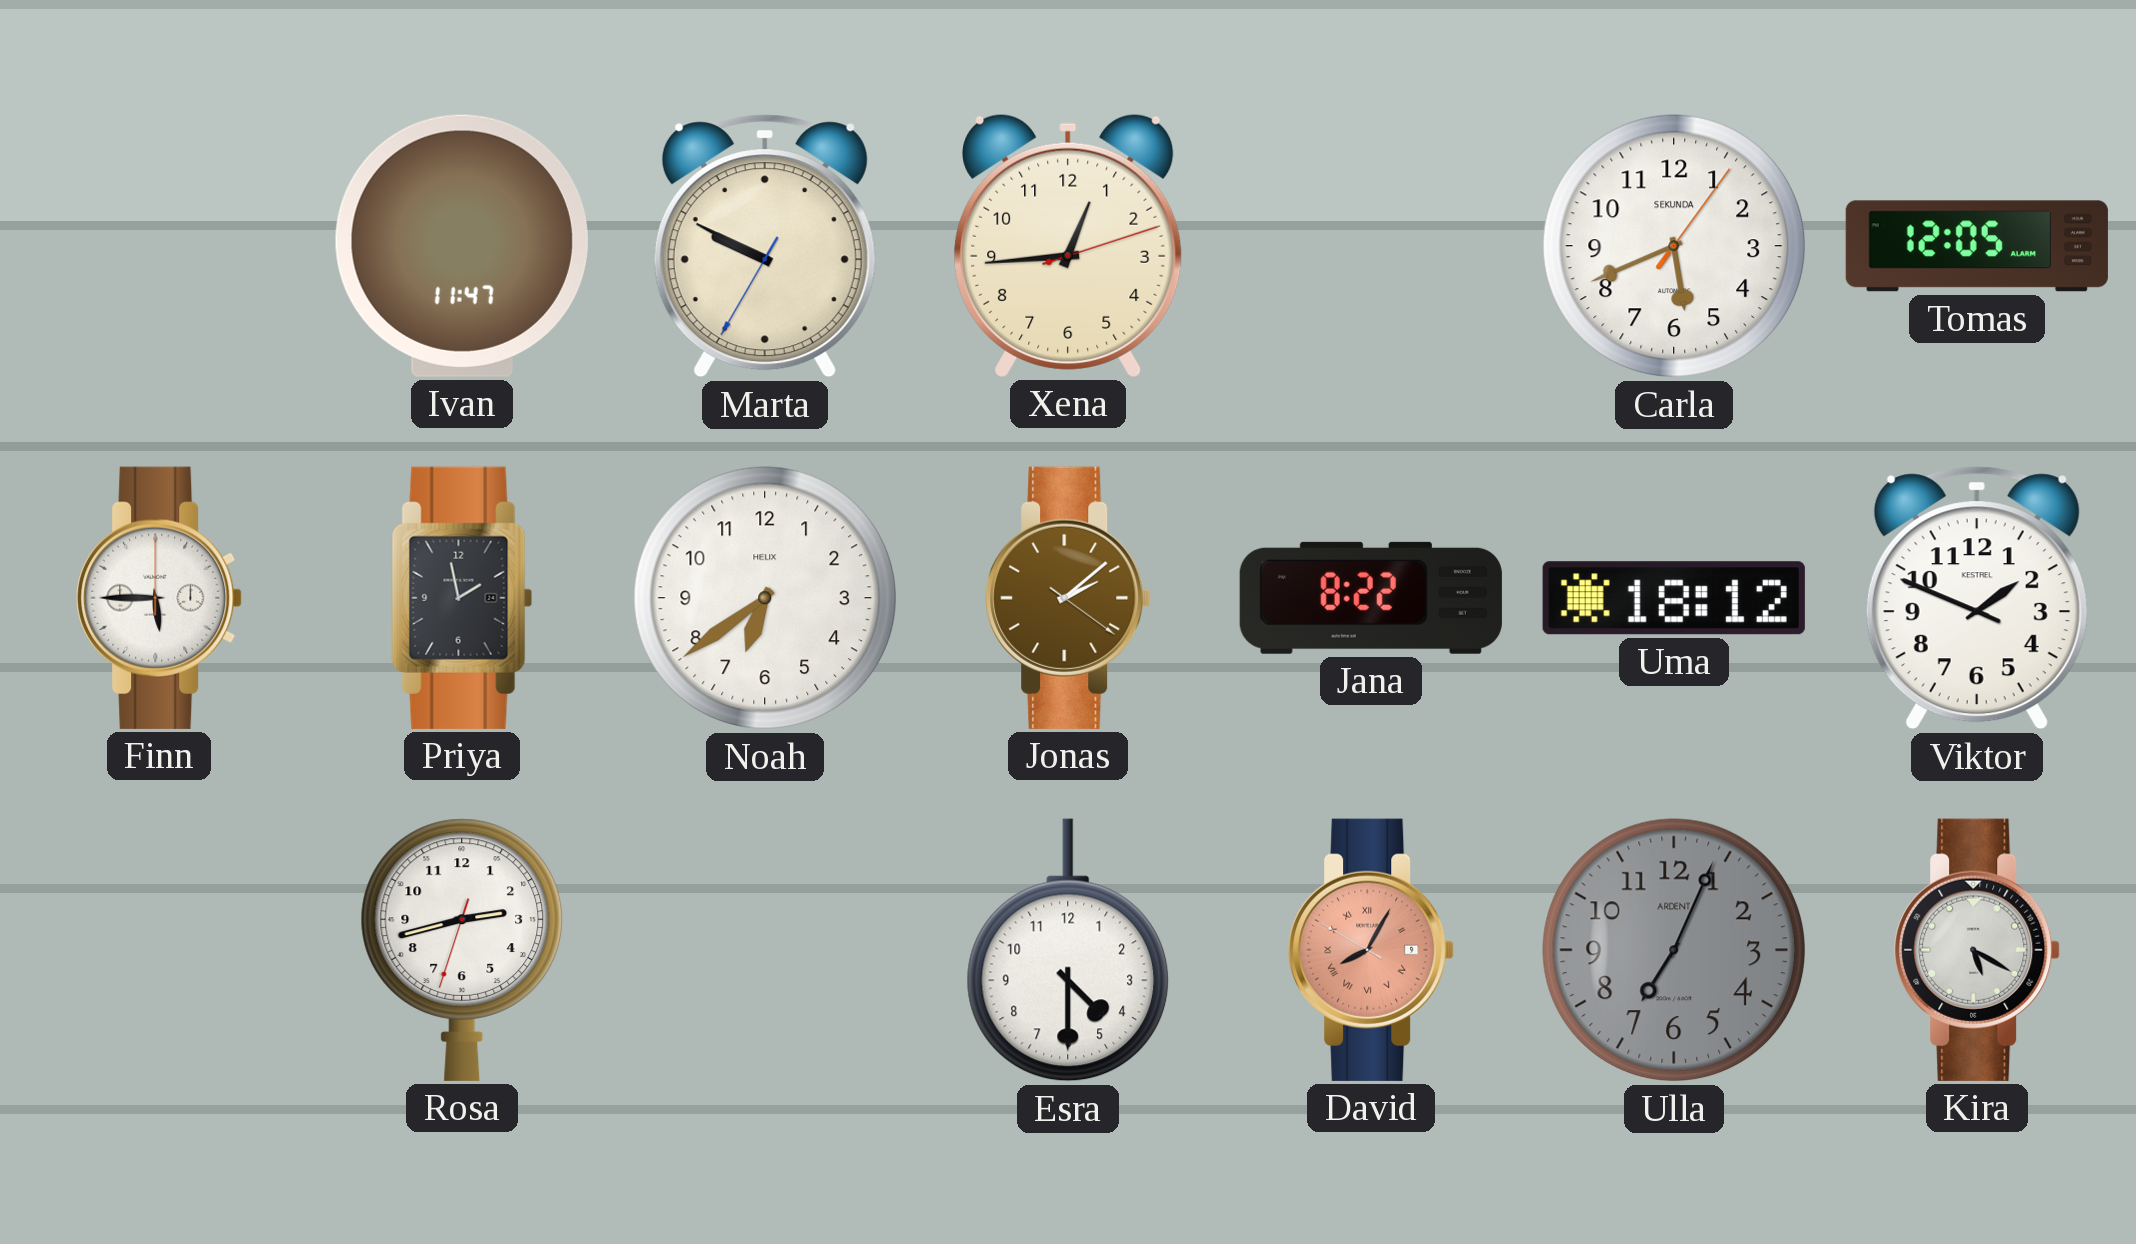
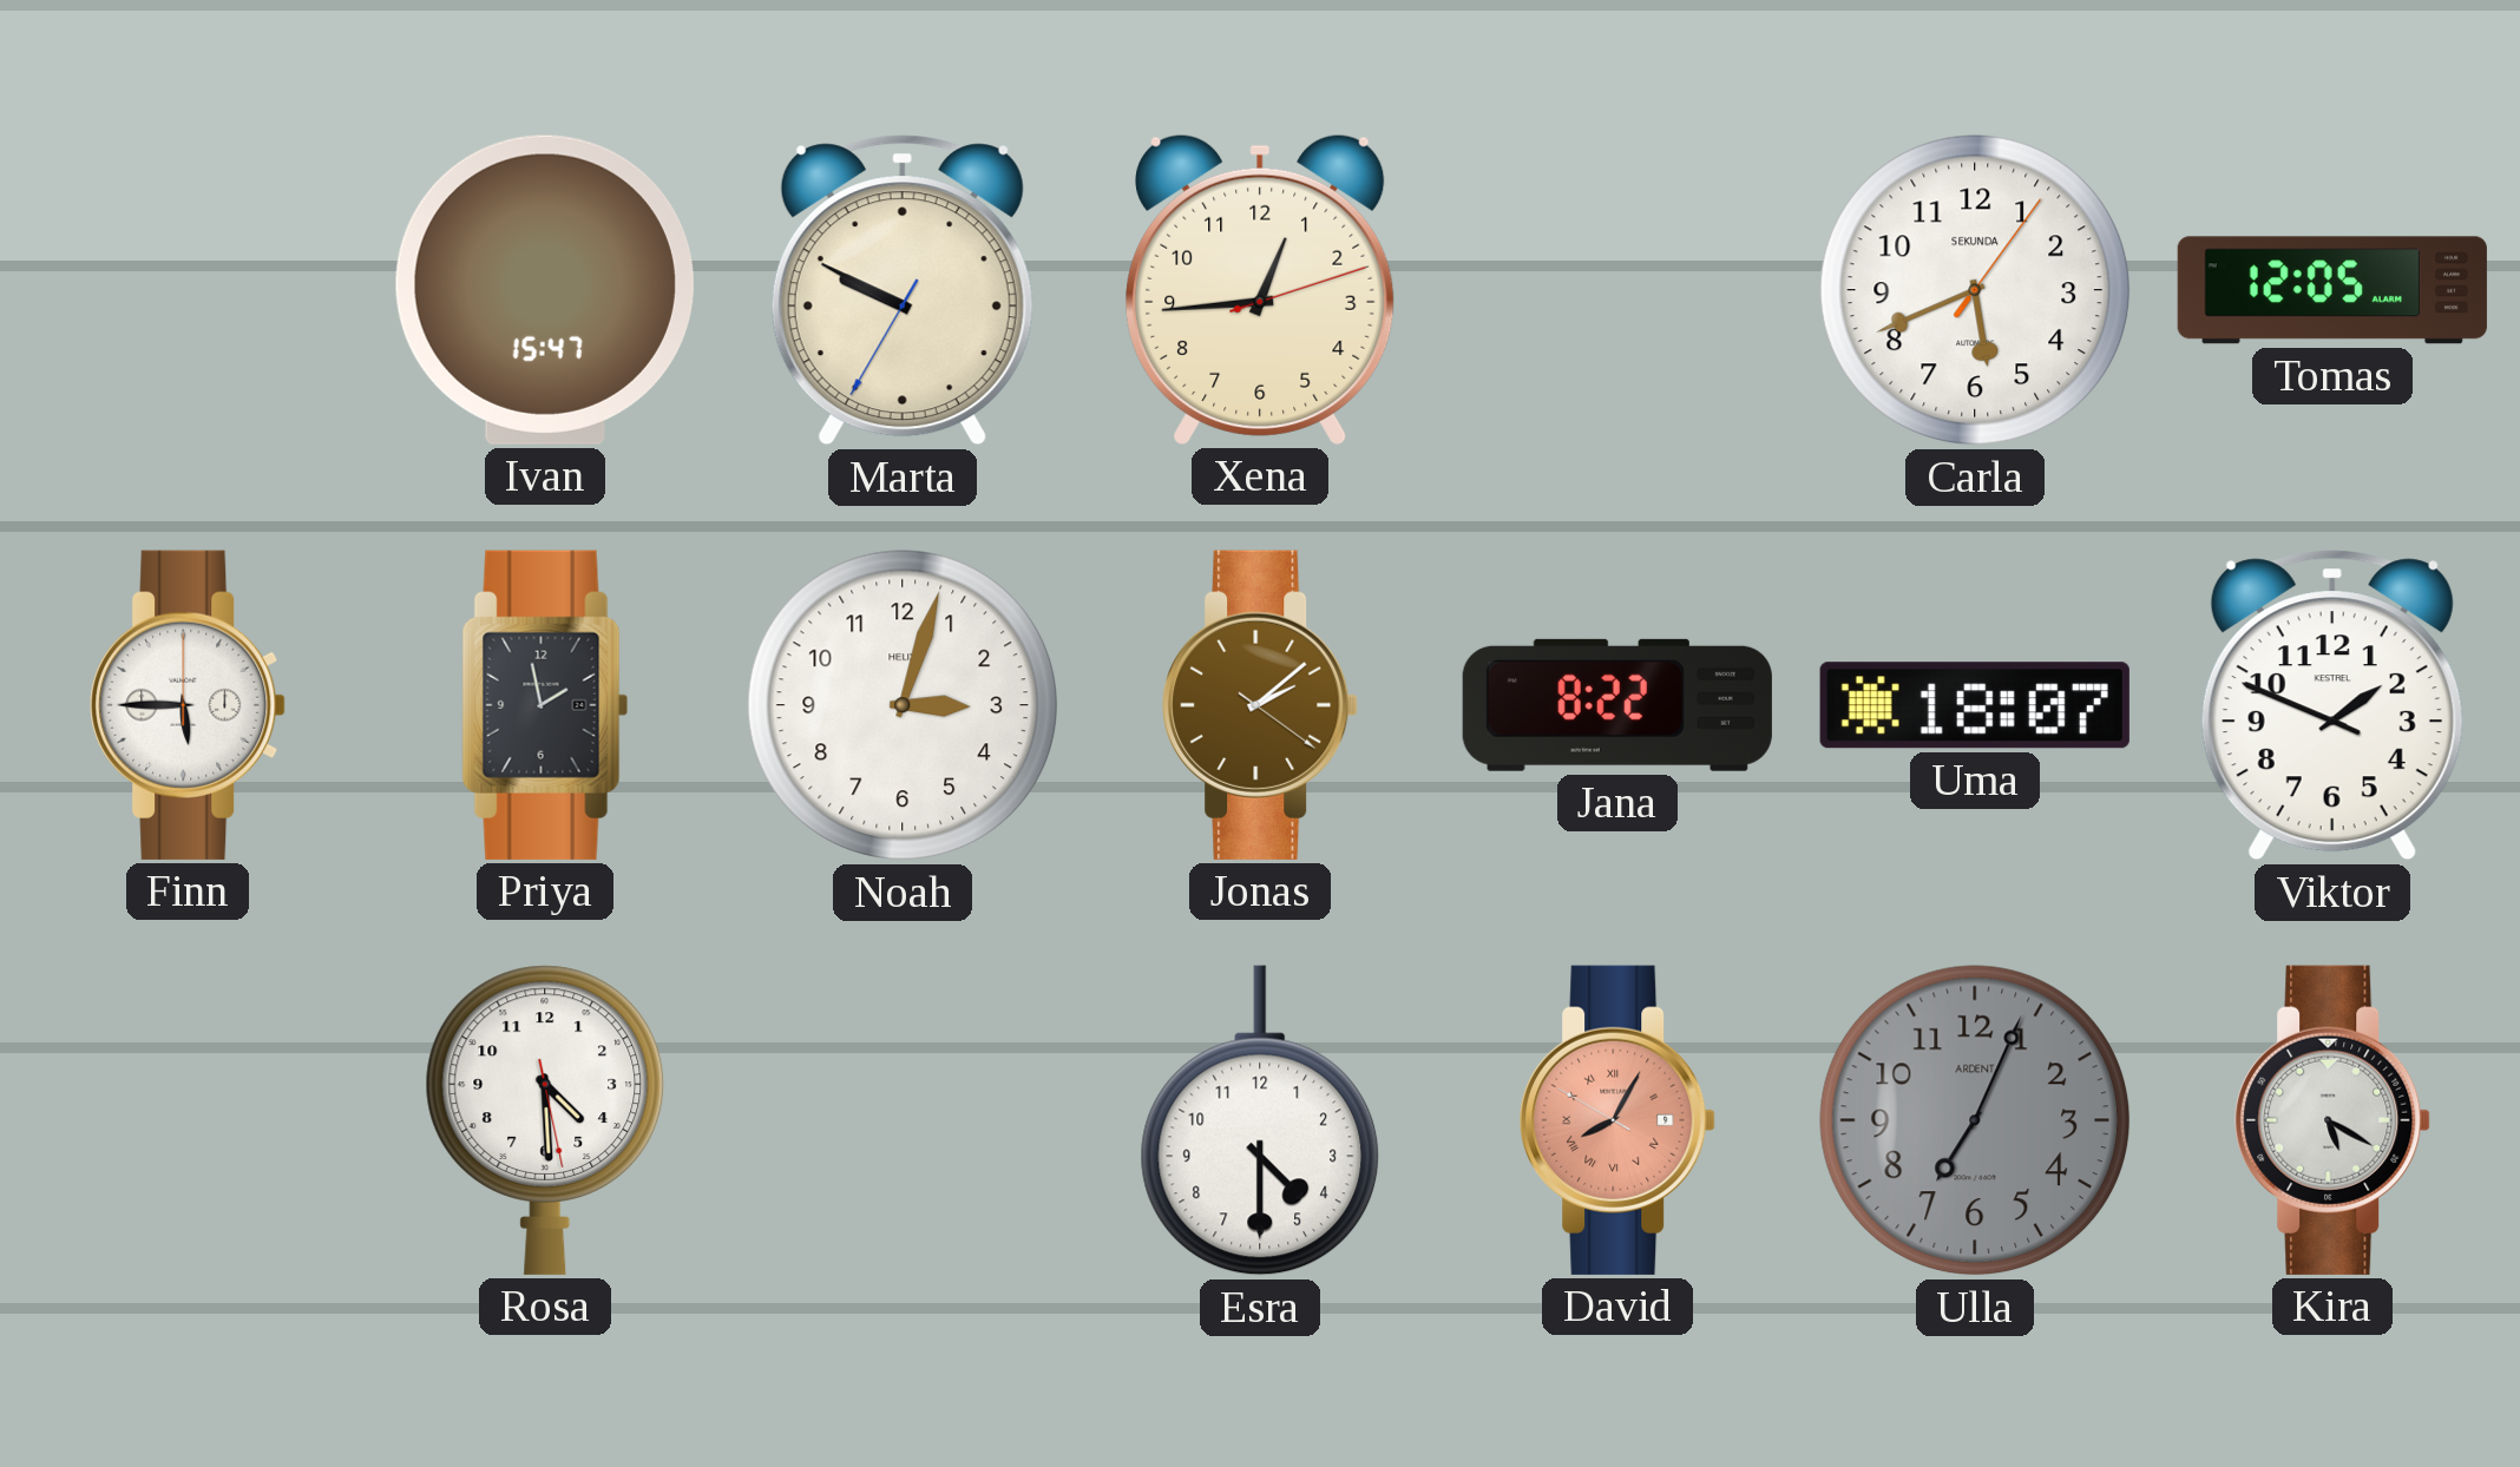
Ivan: 11:47 -> 15:47 (545, 290)
Noah: 6:39 -> 3:03 (903, 705)
Uma: 18:12 -> 18:07 (1975, 705)
Rosa: 2:42 -> 4:29 (545, 1120)
